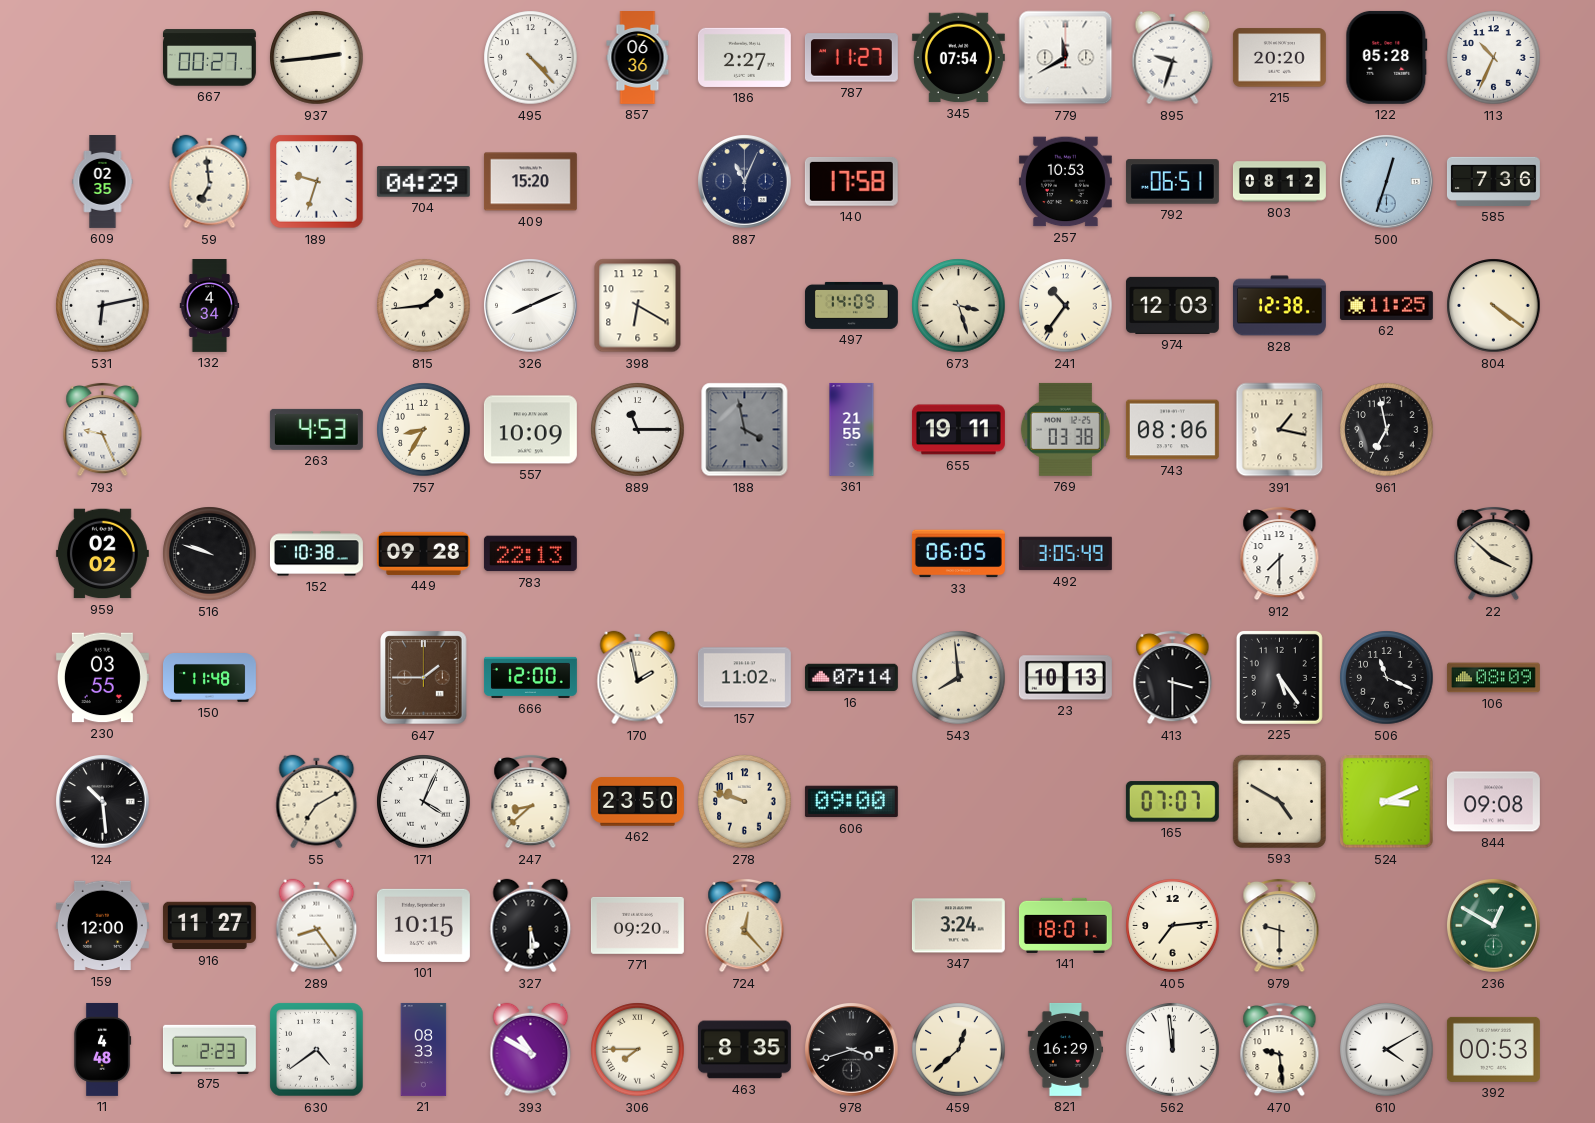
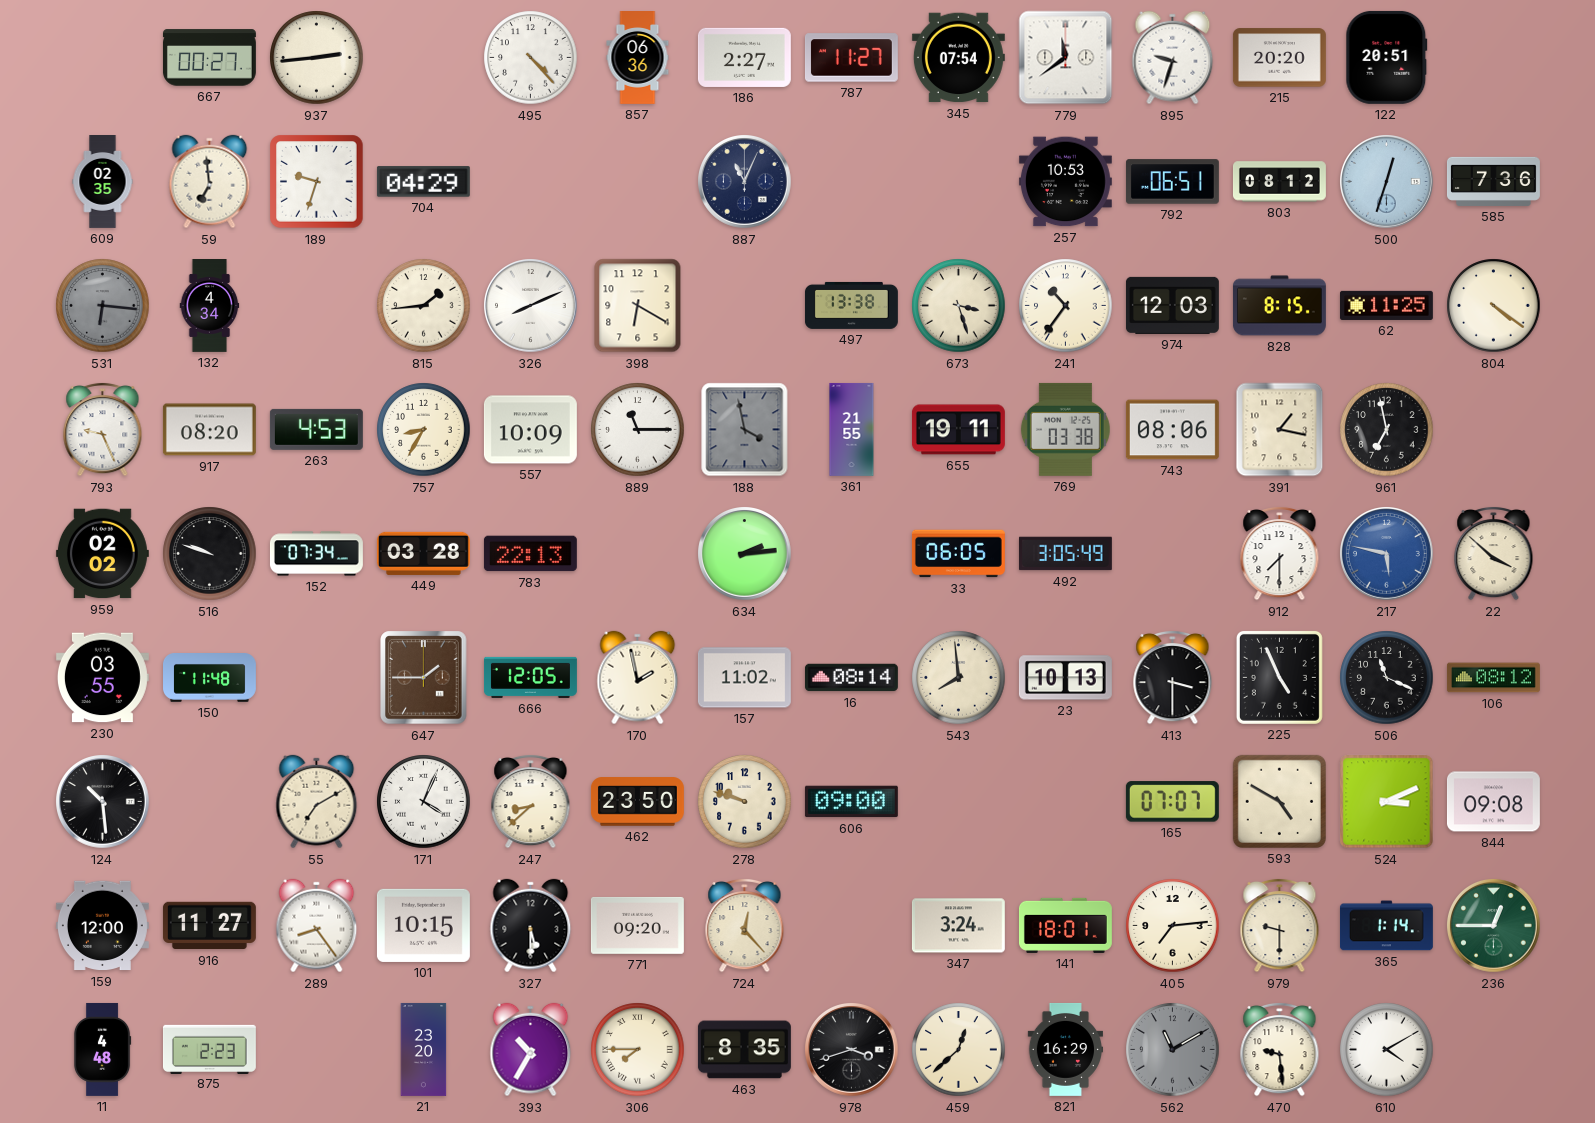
779: 11:40 -> 11:39 (1066, 58)
122: 05:28 -> 20:51 (1387, 57)
113: 10:34 -> none (1494, 58)
409: 15:20 -> none (530, 182)
140: 17:58 -> none (851, 181)
531: 6:13 -> 6:16 (103, 306)
531 dial: white -> grey (103, 306)
497: 14:09 -> 13:38 (851, 305)
828: 12:38 -> 8:15 (1279, 306)
917: none -> 08:20 (209, 430)
152: 10:38 -> 07:34 (316, 554)
449: 09:28 -> 03:28 (423, 553)
634: none -> 2:14 (745, 554)
217: none -> 5:47 (1387, 554)
666: 12:00 -> 12:05 (530, 677)
16: 07:14 -> 08:14 (851, 678)
225: 5:24 -> 4:56 (1279, 677)
106: 08:09 -> 08:12 (1493, 678)
365: none -> 1:14 (1386, 926)
236: 12:50 -> 12:45 (1494, 926)
630: 4:39 -> none (317, 1050)
21: 08:33 -> 23:20 (424, 1049)
393: 10:50 -> 10:35 (531, 1050)
562: 11:59 -> 11:10 (1173, 1050)
562 dial: white -> grey (1173, 1050)
392: 00:53 -> none (1493, 1049)
